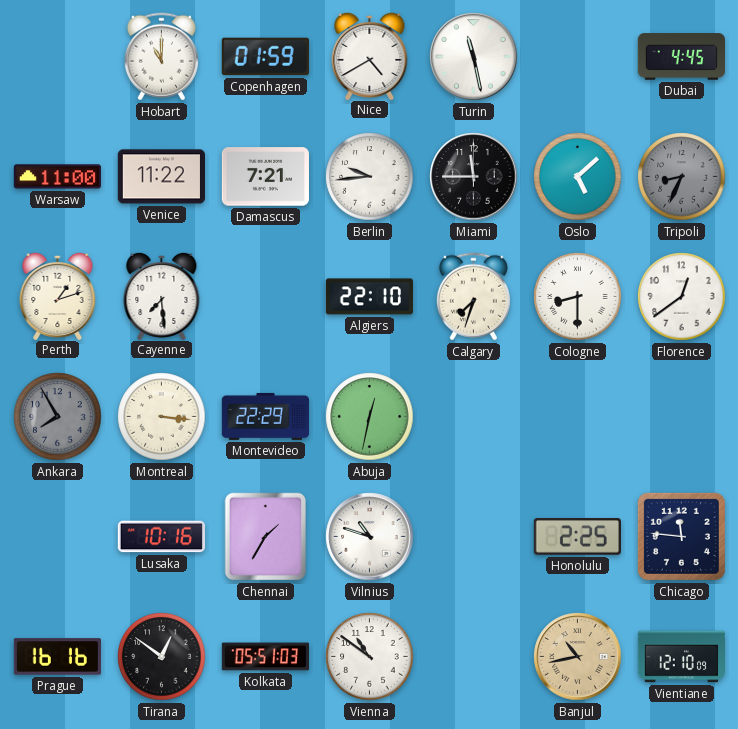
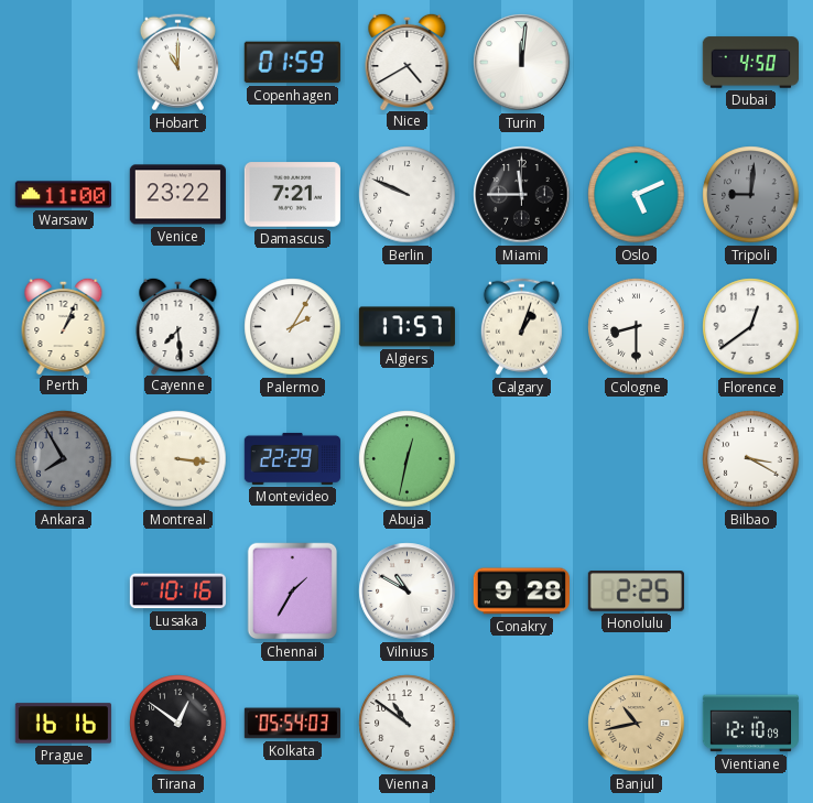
Turin: 11:28 -> 12:01 (522, 63)
Dubai: 4:45 -> 4:50 (750, 63)
Venice: 11:22 -> 23:22 (177, 195)
Berlin: 9:44 -> 9:49 (408, 195)
Oslo: 5:08 -> 5:11 (637, 195)
Tripoli: 8:34 -> 9:01 (751, 195)
Perth: 1:12 -> 1:04 (64, 325)
Palermo: none -> 2:05 (293, 327)
Algiers: 22:10 -> 17:57 (406, 327)
Calgary: 7:33 -> 1:03 (521, 327)
Bilbao: none -> 3:20 (751, 459)
Vilnius: 10:48 -> 10:50 (408, 592)
Conakry: none -> 9:28 (521, 592)
Chicago: 11:46 -> none (681, 536)
Kolkata: 05:51 -> 05:54 (292, 724)
